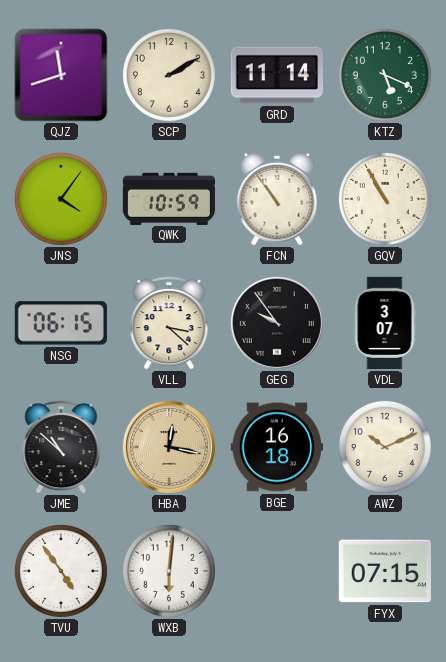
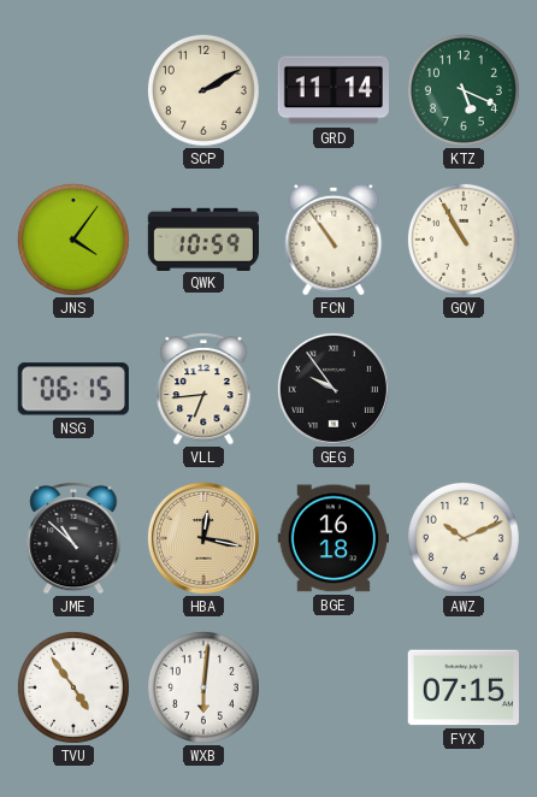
QJZ: 11:42 -> none (61, 75)
VLL: 3:22 -> 6:44 (203, 389)
VDL: 3:07 -> none (385, 323)
